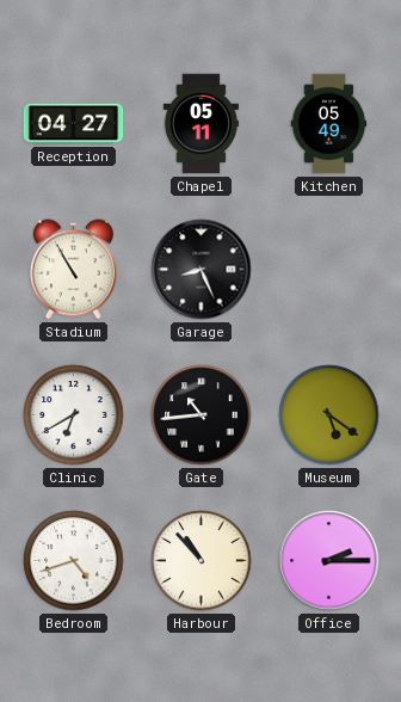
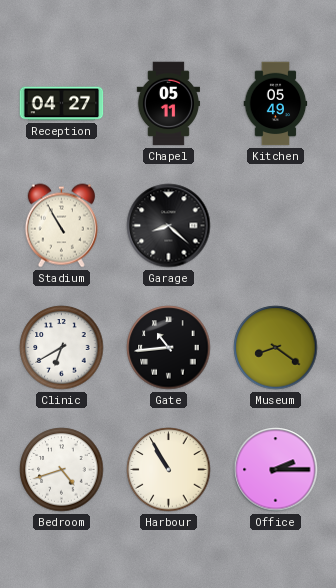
Garage: 8:26 -> 8:22 (169, 226)
Museum: 5:21 -> 8:21 (276, 348)
Harbour: 10:53 -> 10:55 (169, 470)
